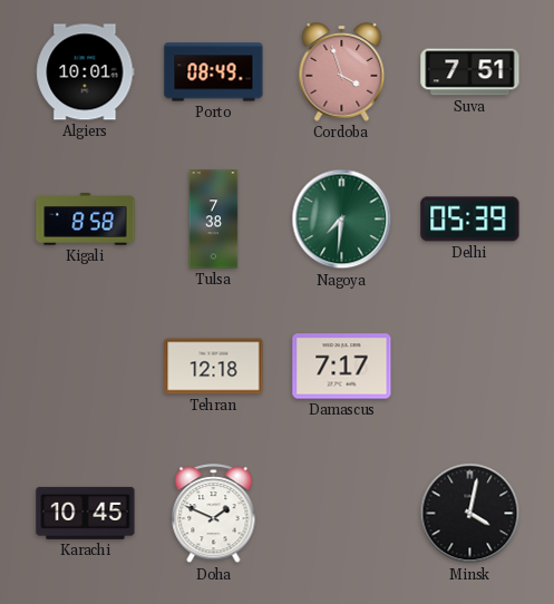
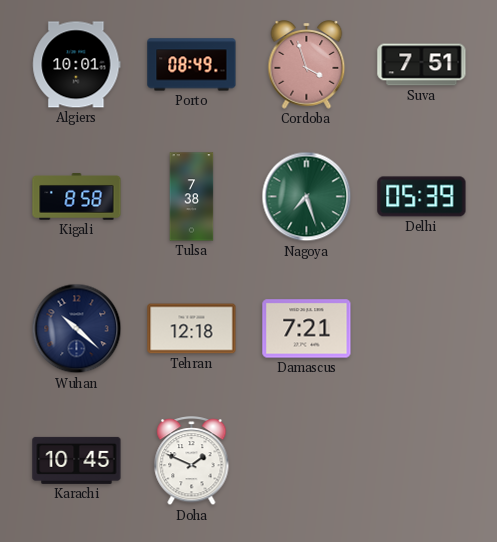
Nagoya: 7:31 -> 7:27 (307, 197)
Wuhan: none -> 10:22 (77, 329)
Damascus: 7:17 -> 7:21 (307, 329)
Minsk: 4:02 -> none (470, 514)
